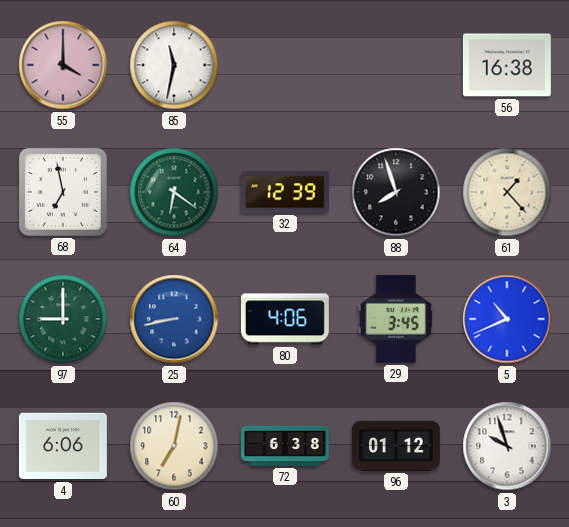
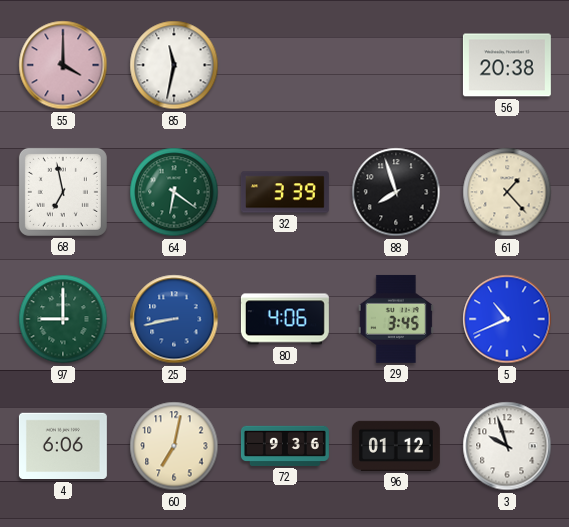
56: 16:38 -> 20:38 (507, 65)
32: 12:39 -> 3:39 (285, 192)
72: 6:38 -> 9:36 (285, 446)
